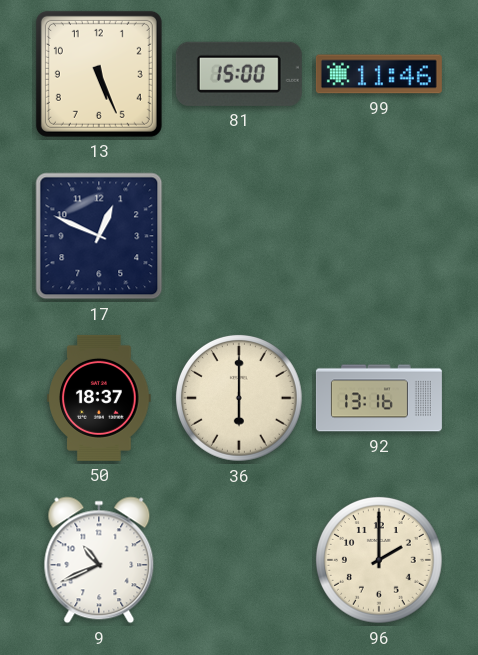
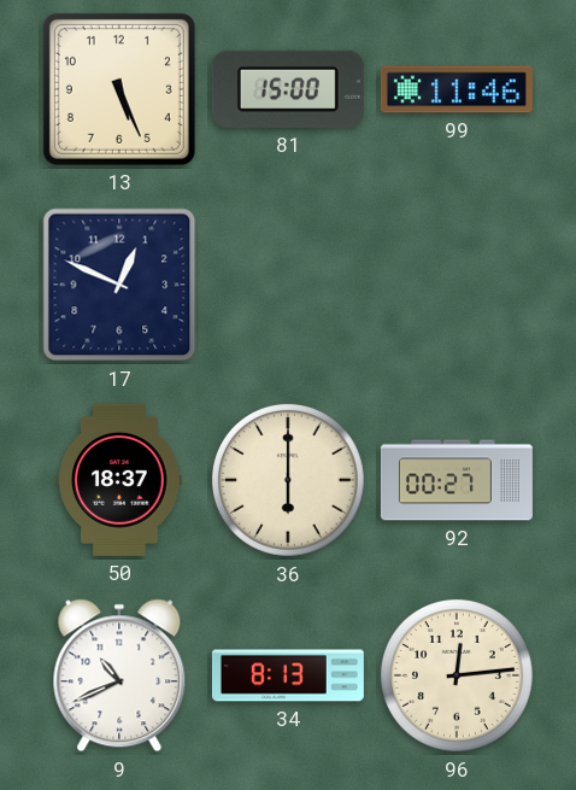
92: 13:16 -> 00:27 (457, 480)
34: none -> 8:13 (288, 675)
96: 2:00 -> 12:14 (457, 675)
